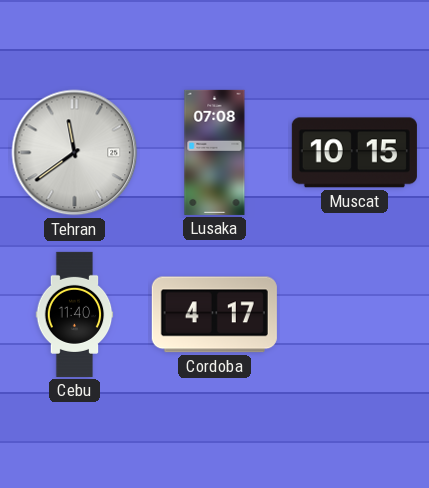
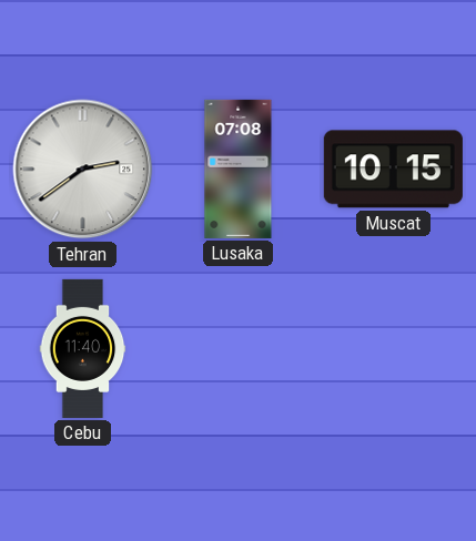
Tehran: 11:39 -> 2:39 (83, 170)
Cordoba: 4:17 -> none (214, 315)
